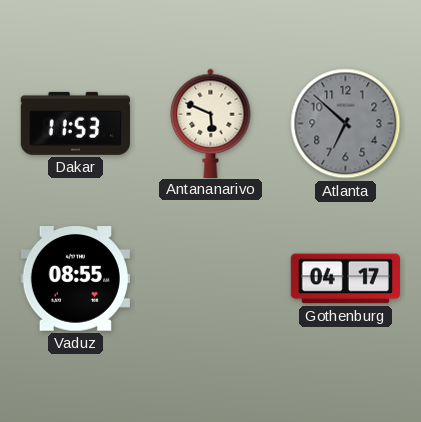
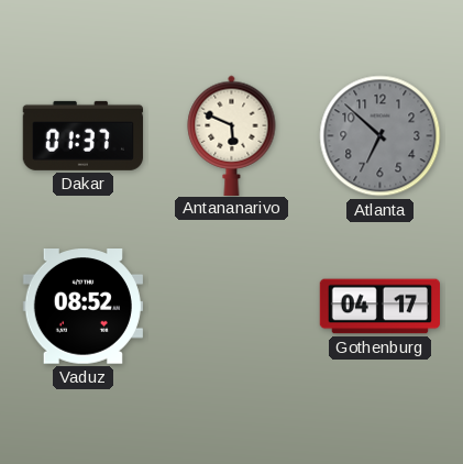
Dakar: 11:53 -> 01:37 (82, 135)
Vaduz: 08:55 -> 08:52 (82, 307)
